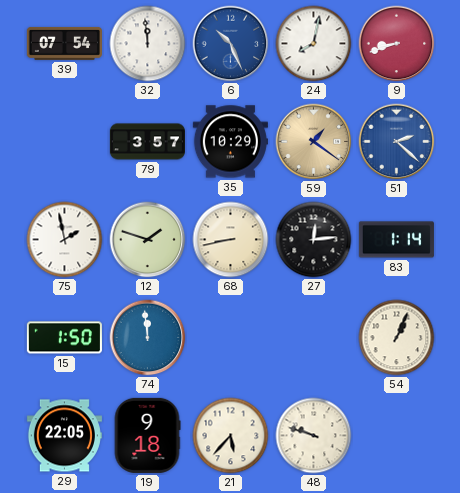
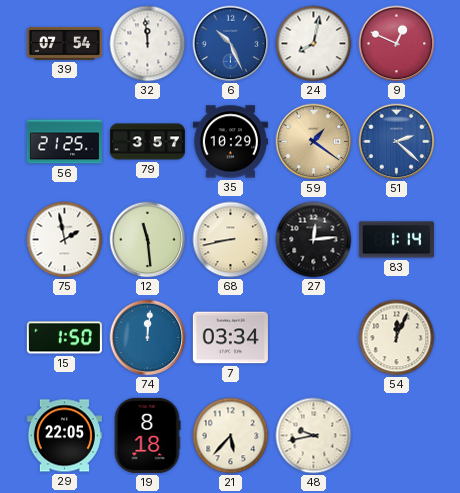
9: 8:42 -> 12:49 (397, 44)
56: none -> 21:25 (64, 142)
12: 1:48 -> 11:29 (148, 240)
74: 11:59 -> 12:01 (148, 338)
7: none -> 03:34 (230, 338)
54: 1:04 -> 12:04 (397, 338)
19: 9:18 -> 8:18 (147, 435)
48: 9:48 -> 9:43 (314, 436)
